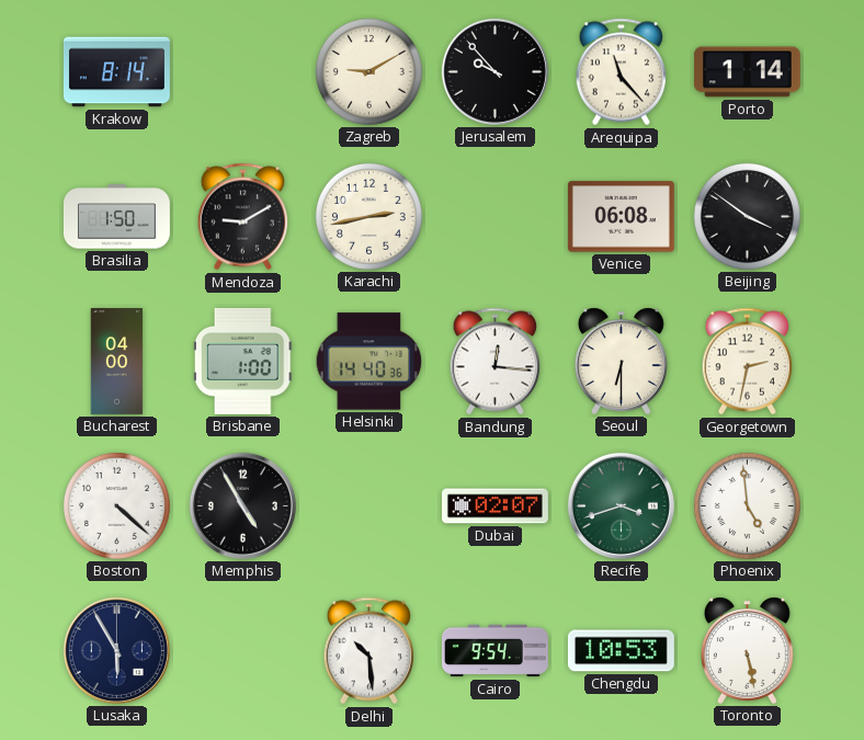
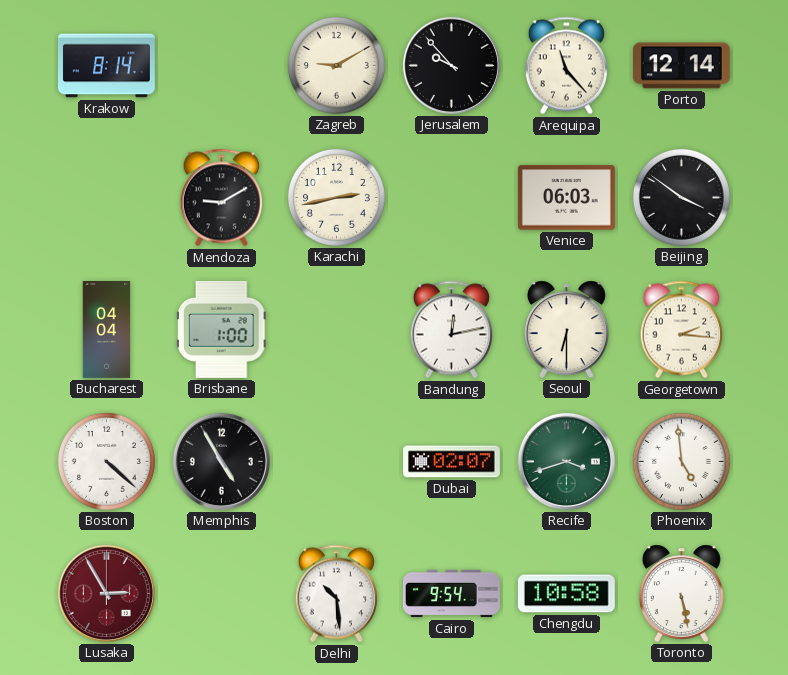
Porto: 1:14 -> 12:14 (681, 66)
Brasilia: 1:50 -> none (116, 217)
Venice: 06:08 -> 06:03 (566, 198)
Bucharest: 04:00 -> 04:04 (107, 330)
Helsinki: 14:40 -> none (370, 362)
Bandung: 12:16 -> 12:13 (451, 330)
Georgetown: 2:32 -> 2:16 (681, 330)
Lusaka: 5:55 -> 2:55 (106, 593)
Lusaka dial: navy -> burgundy (106, 593)
Chengdu: 10:53 -> 10:58 (566, 594)
